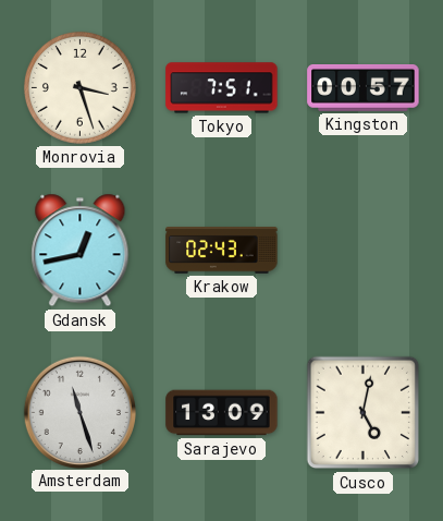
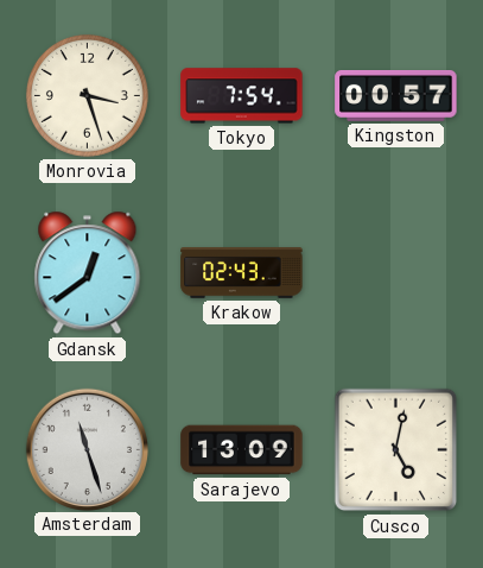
Tokyo: 7:51 -> 7:54 (242, 96)
Gdansk: 12:43 -> 12:39 (88, 273)
